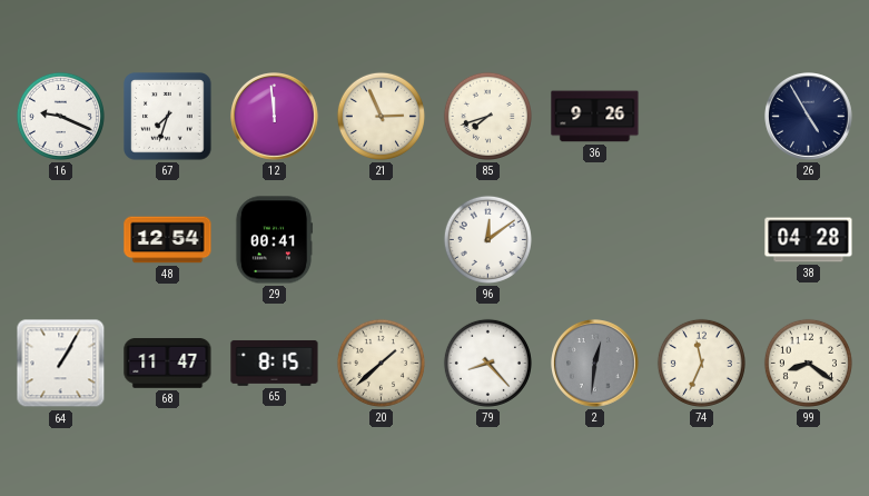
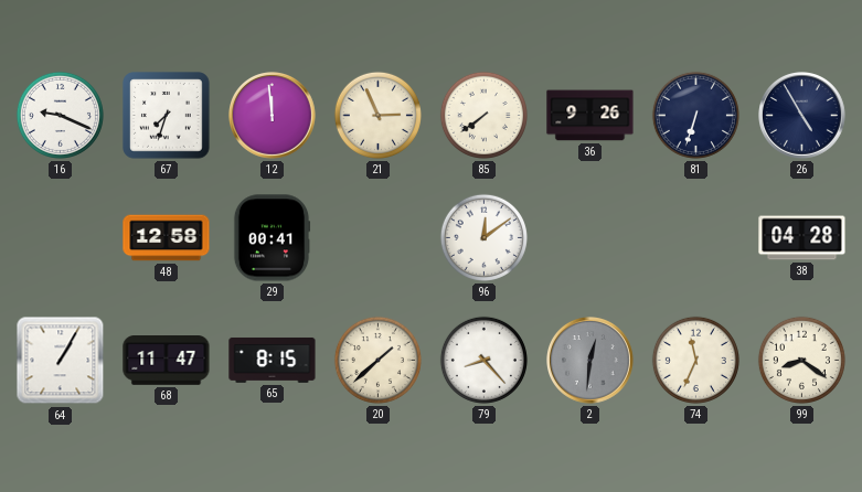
85: 7:42 -> 7:39 (483, 115)
81: none -> 6:33 (695, 115)
48: 12:54 -> 12:58 (167, 238)
